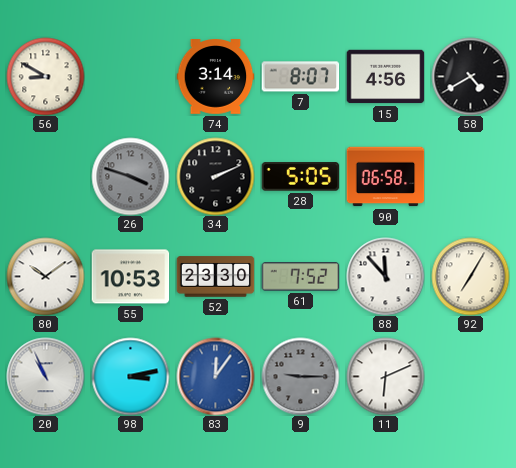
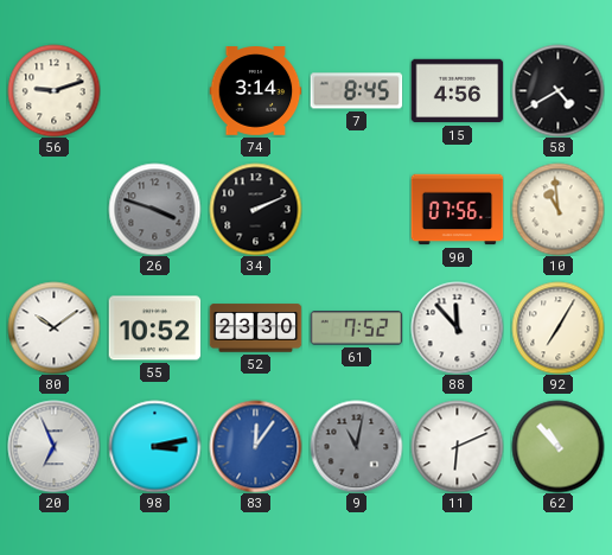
56: 8:50 -> 9:12 (53, 90)
7: 8:07 -> 8:45 (356, 91)
28: 5:05 -> none (300, 177)
90: 06:58 -> 07:56 (457, 210)
10: none -> 10:59 (557, 209)
55: 10:53 -> 10:52 (154, 328)
20: 10:56 -> 6:56 (53, 446)
9: 9:15 -> 11:02 (356, 446)
62: none -> 10:53 (557, 446)
